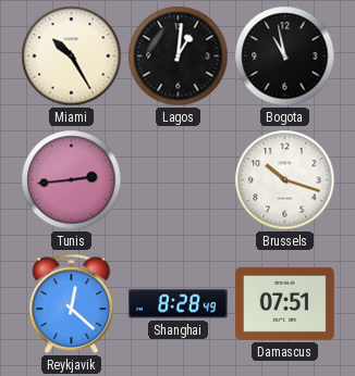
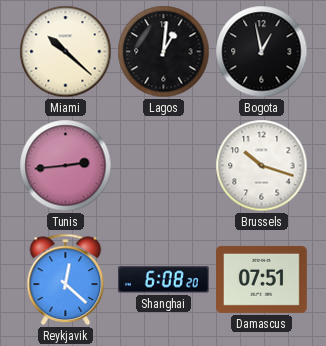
Miami: 10:25 -> 10:22 (66, 52)
Bogota: 10:58 -> 12:58 (262, 52)
Shanghai: 8:28 -> 6:08 (163, 280)
